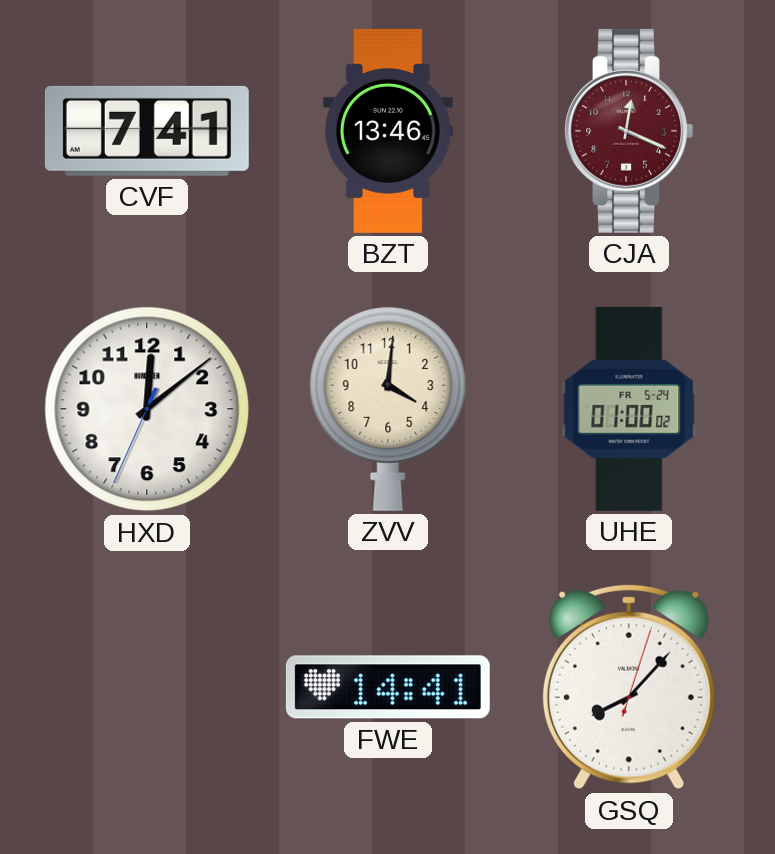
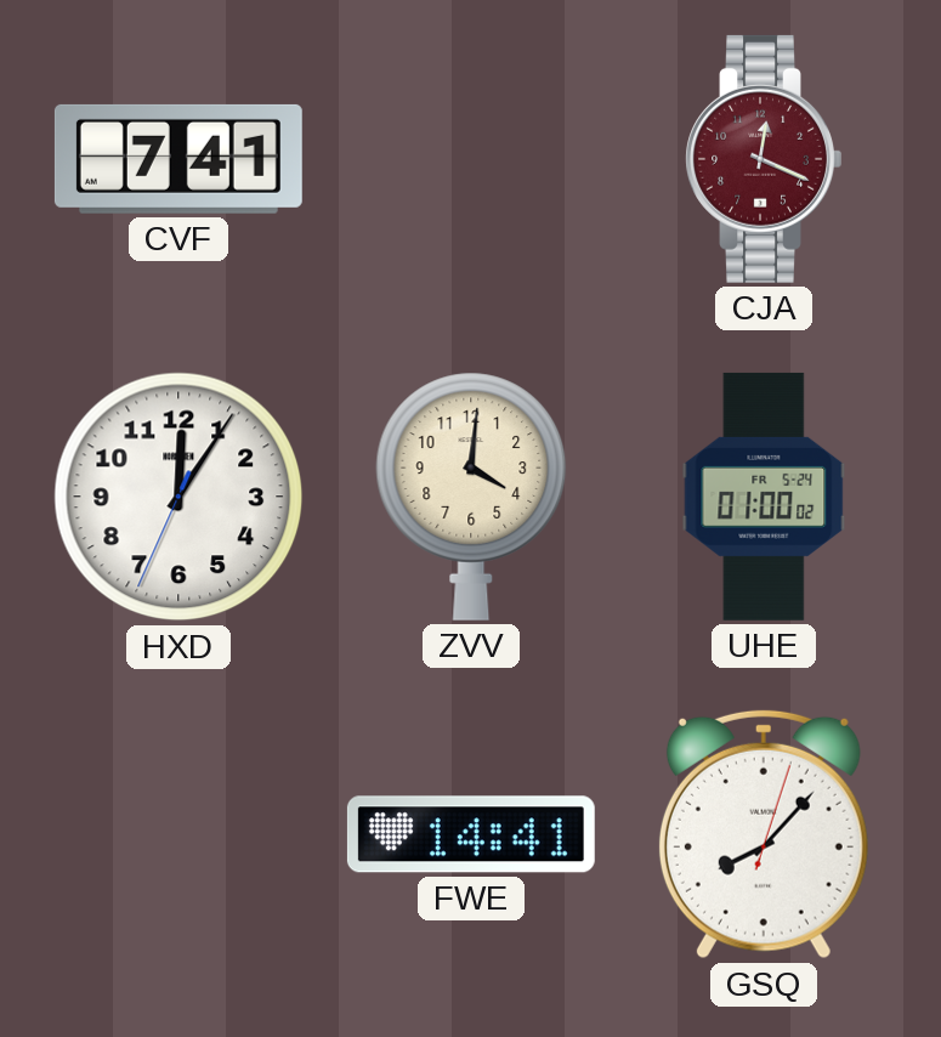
BZT: 13:46 -> none (389, 131)
HXD: 12:08 -> 12:05 (178, 497)
